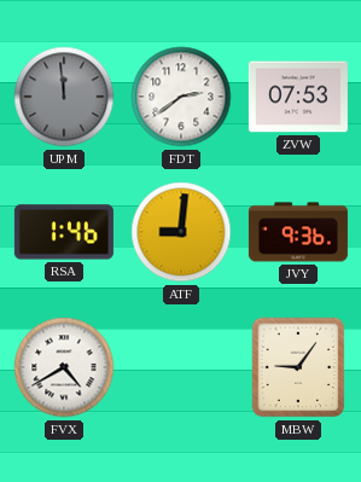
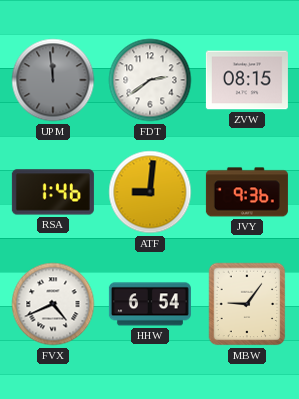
ZVW: 07:53 -> 08:15 (247, 80)
FVX: 4:40 -> 4:41 (53, 304)
HHW: none -> 6:54 (150, 304)
